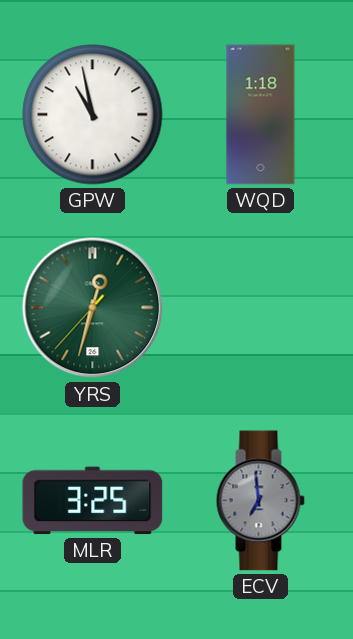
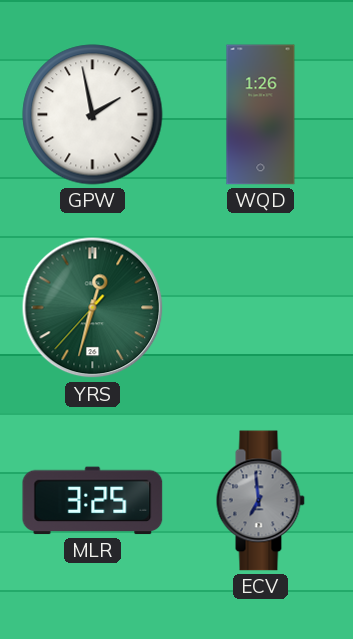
GPW: 10:58 -> 1:58 (93, 115)
WQD: 1:18 -> 1:26 (261, 115)
